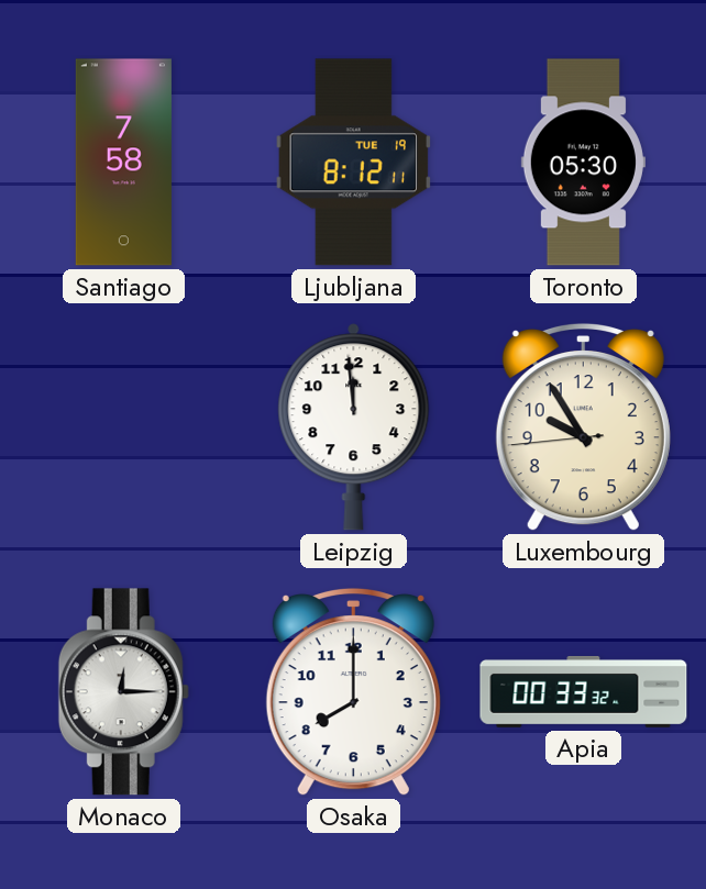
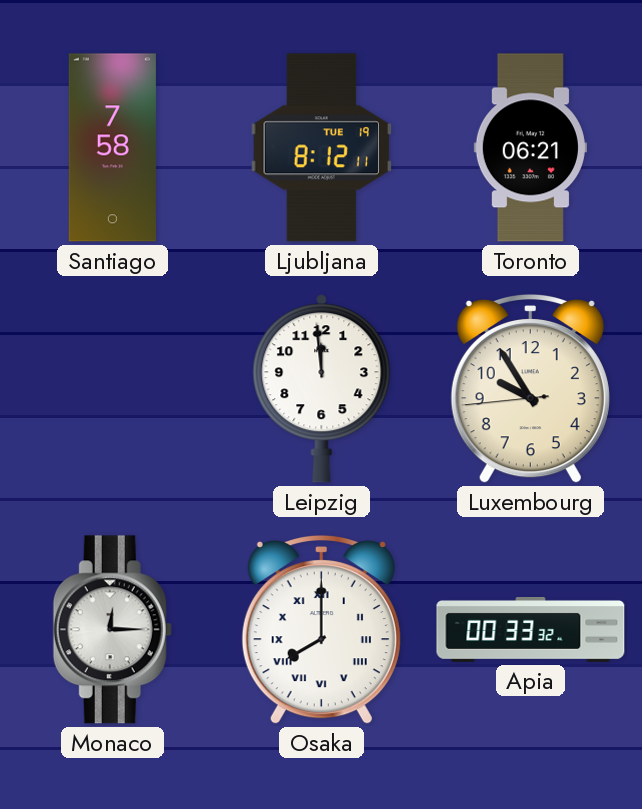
Toronto: 05:30 -> 06:21 (530, 148)
Osaka numerals: Arabic -> Roman (321, 629)
